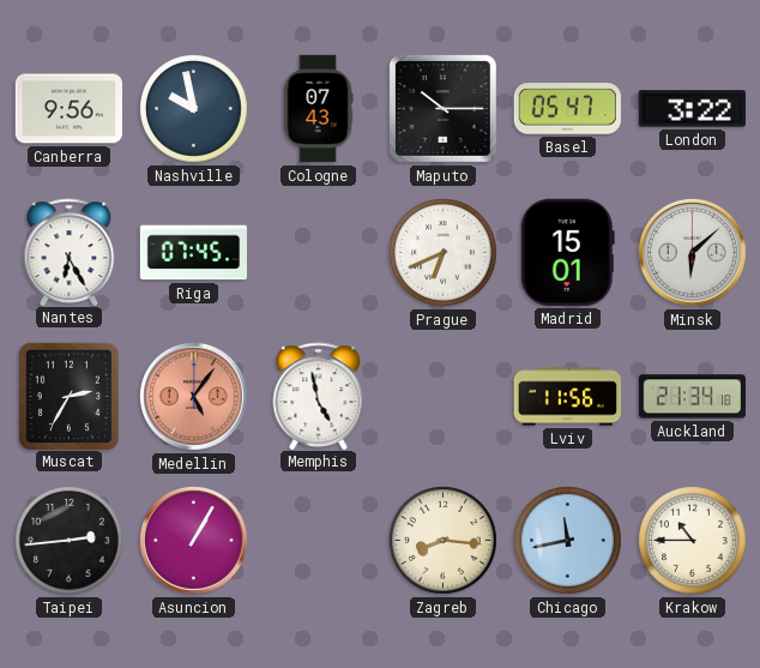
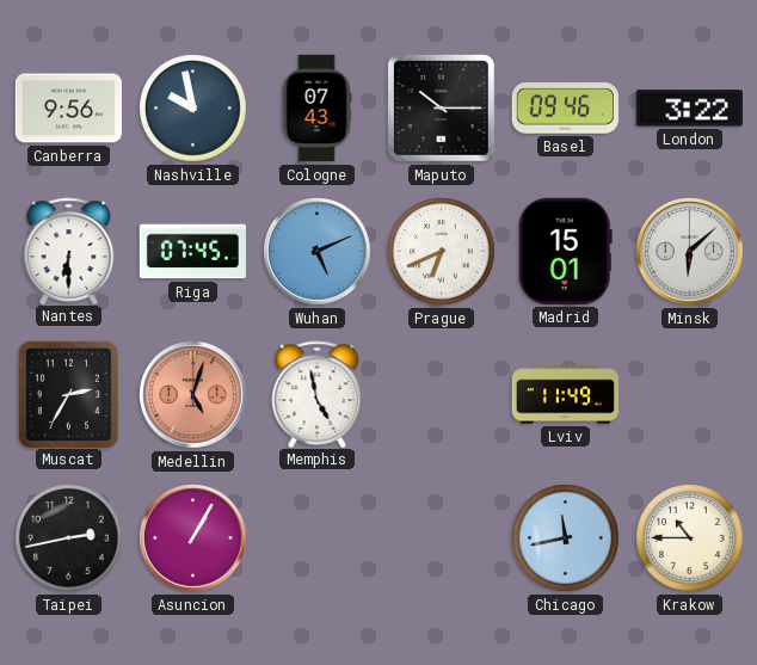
Basel: 05:47 -> 09:46 (565, 109)
Nantes: 6:25 -> 6:30 (69, 251)
Wuhan: none -> 5:11 (318, 252)
Medellin: 5:06 -> 5:03 (193, 395)
Lviv: 11:56 -> 11:49 (566, 395)
Auckland: 21:34 -> none (692, 397)
Taipei: 2:44 -> 2:43 (69, 538)
Zagreb: 8:16 -> none (444, 541)
